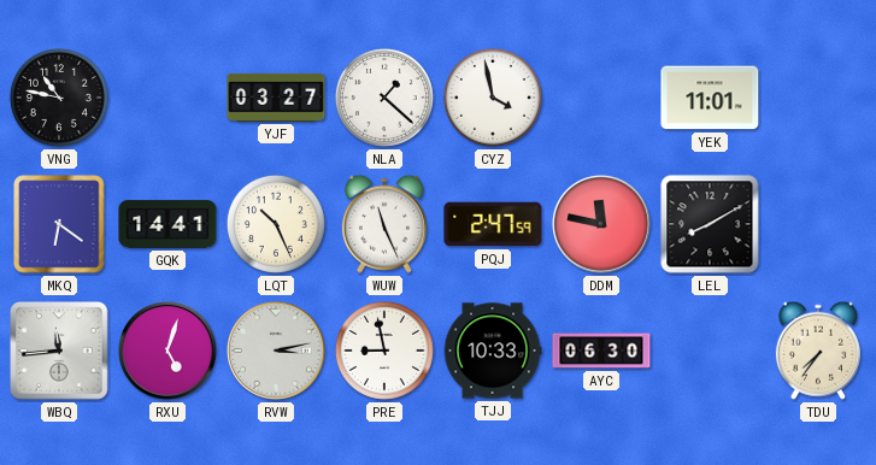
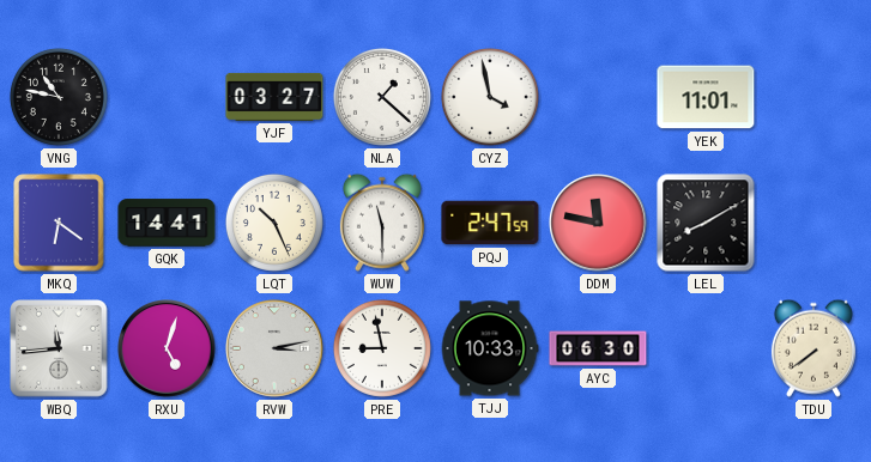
WUW: 11:26 -> 11:30 (382, 223)
TDU: 7:36 -> 7:39 (813, 348)
